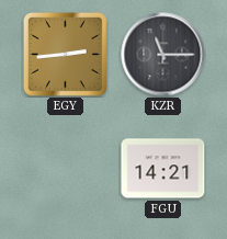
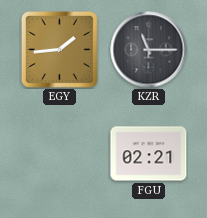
EGY: 2:44 -> 1:44 (59, 49)
FGU: 14:21 -> 02:21 (149, 154)
